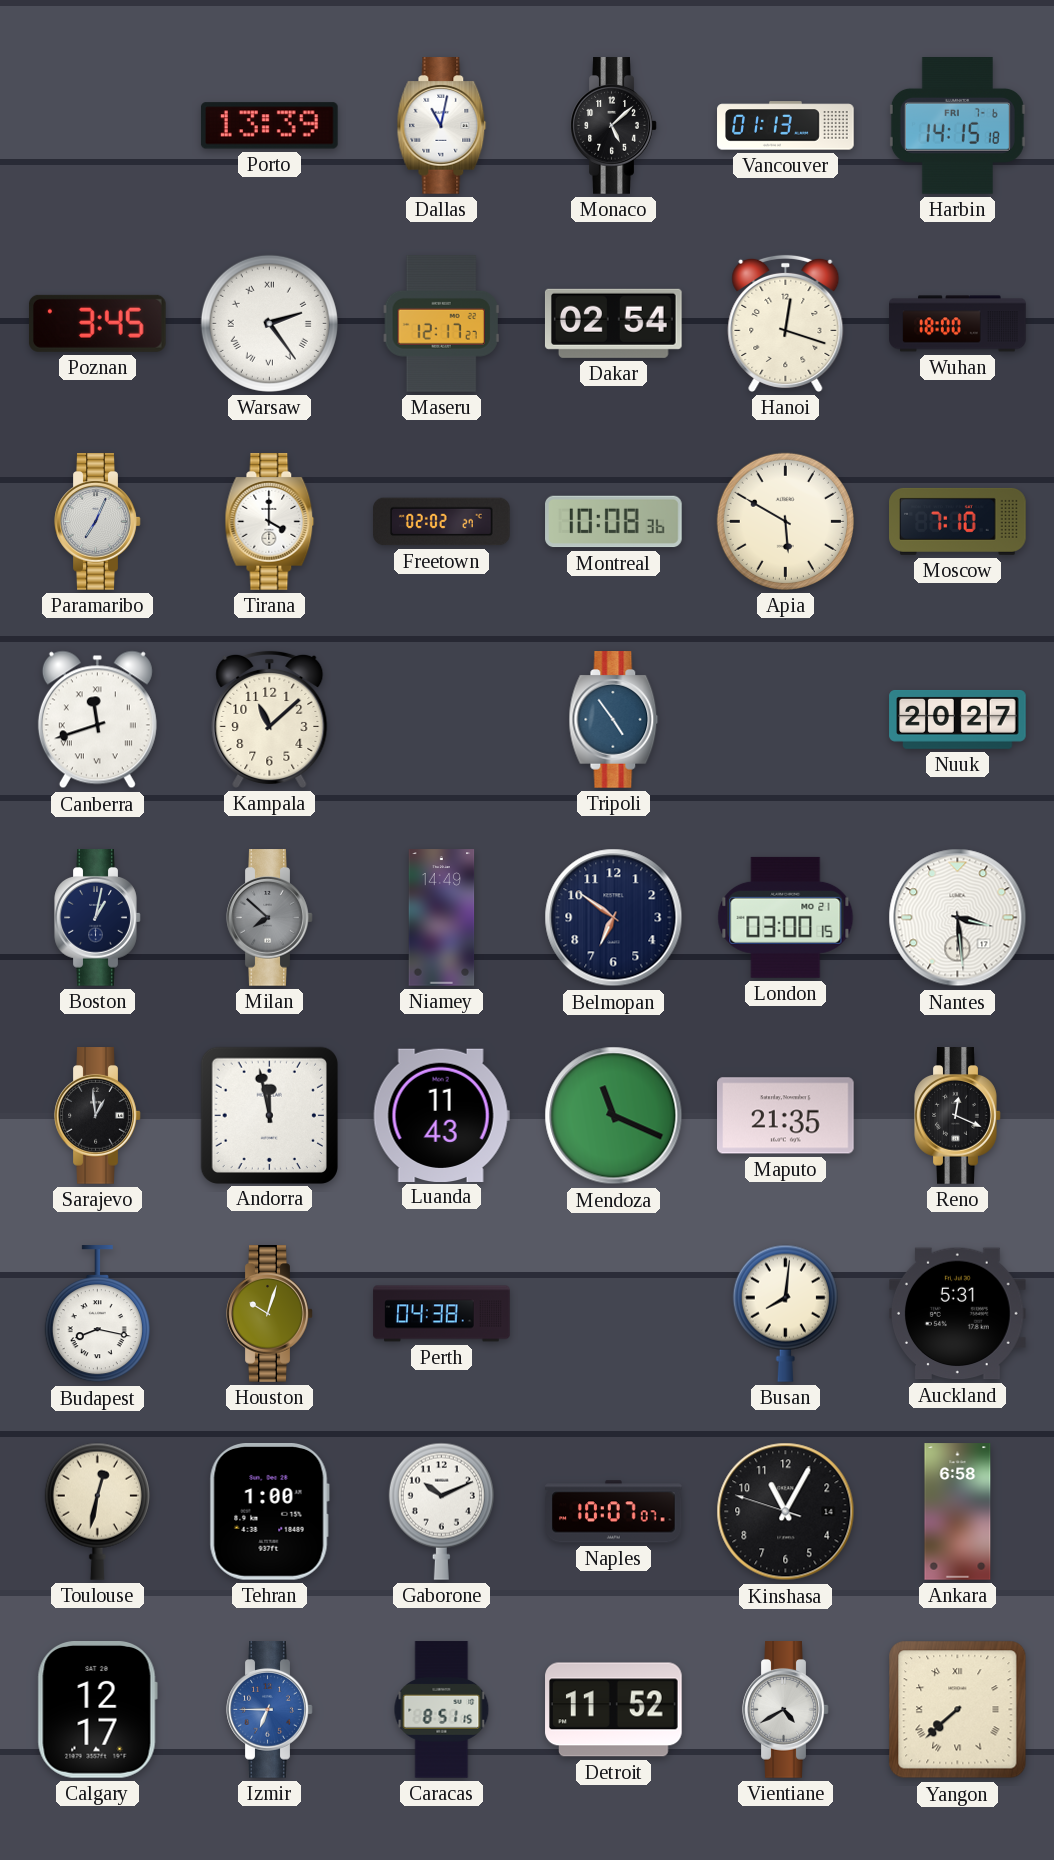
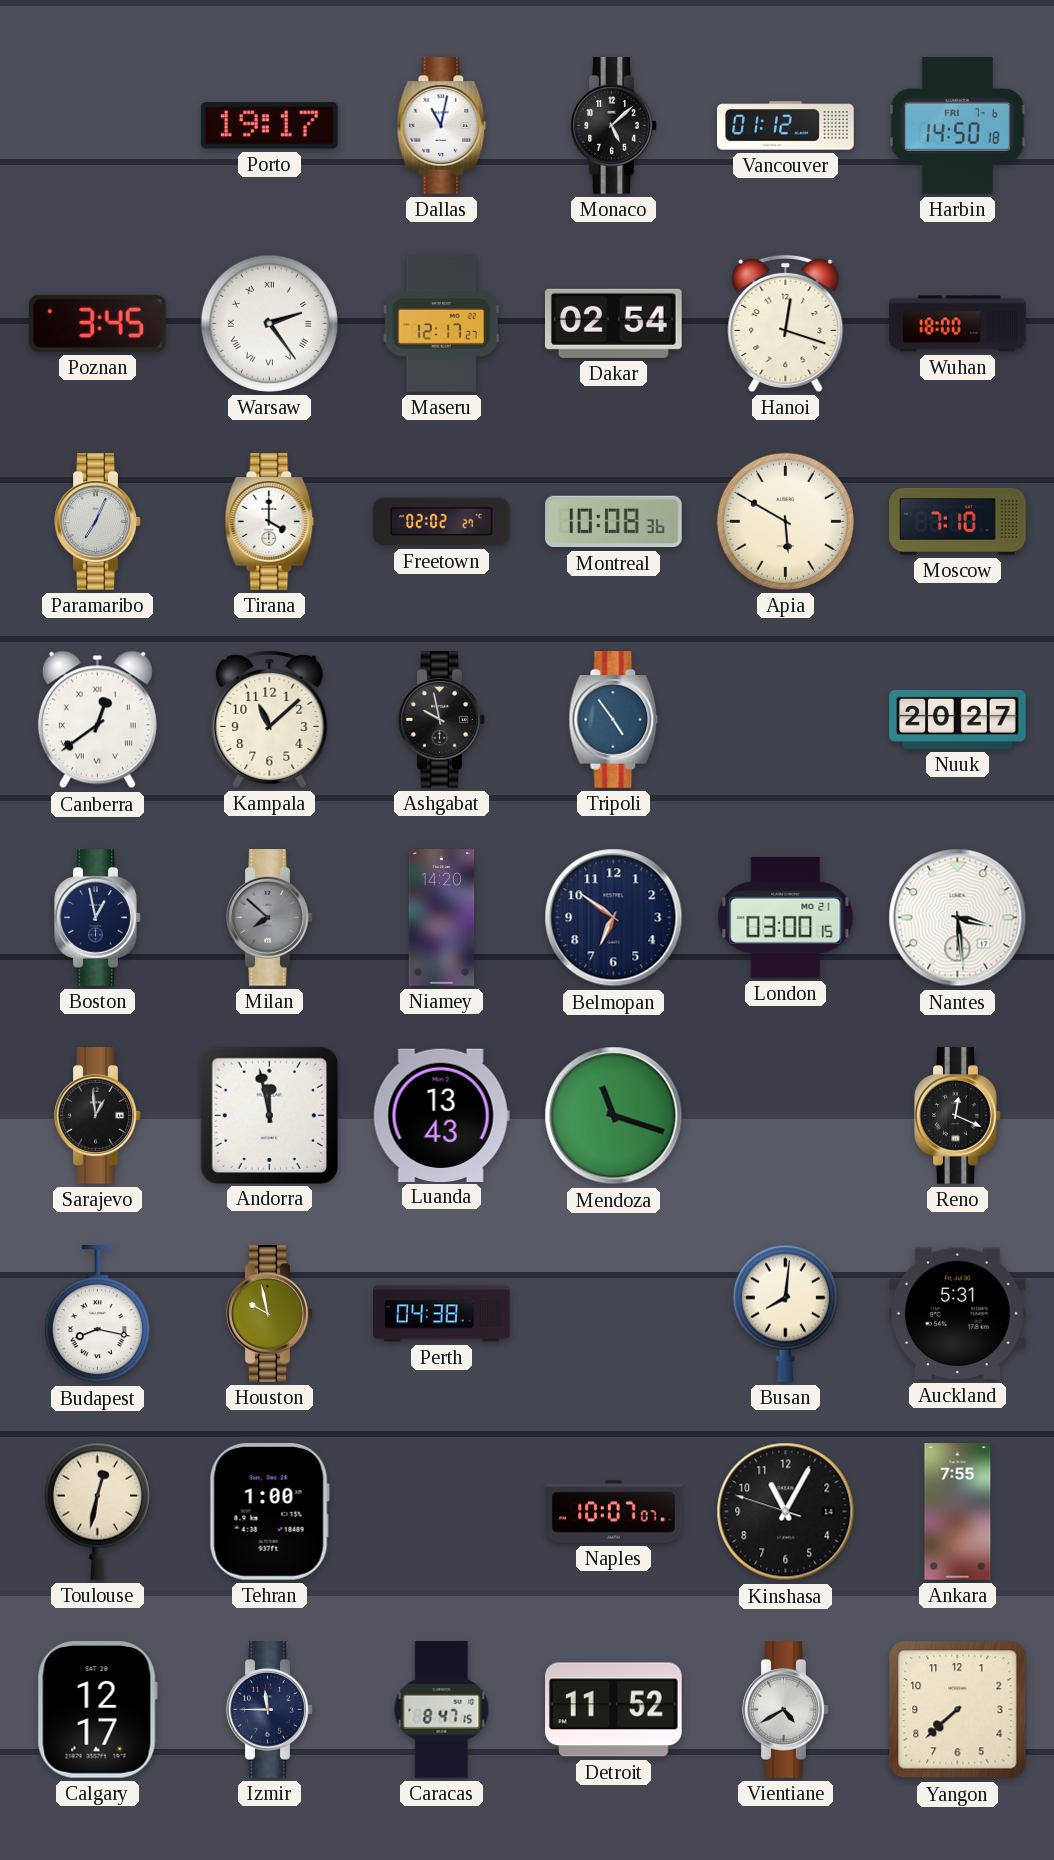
Porto: 13:39 -> 19:17 (269, 126)
Vancouver: 01:13 -> 01:12 (786, 126)
Harbin: 14:15 -> 14:50 (957, 126)
Canberra: 11:42 -> 12:39 (97, 720)
Ashgabat: none -> 9:58 (442, 720)
Boston: 1:02 -> 12:58 (98, 918)
Niamey: 14:49 -> 14:20 (442, 918)
Luanda: 11:43 -> 13:43 (441, 1115)
Mendoza: 11:19 -> 11:18 (614, 1116)
Maputo: 21:35 -> none (786, 1116)
Houston: 10:03 -> 9:58 (270, 1314)
Gaborone: 10:11 -> none (441, 1511)
Ankara: 6:58 -> 7:55 (958, 1512)
Izmir: 6:45 -> 11:45 (270, 1710)
Izmir dial: blue -> navy (270, 1710)
Caracas: 8:51 -> 8:47 (442, 1710)
Yangon numerals: Roman -> Arabic (958, 1710)
